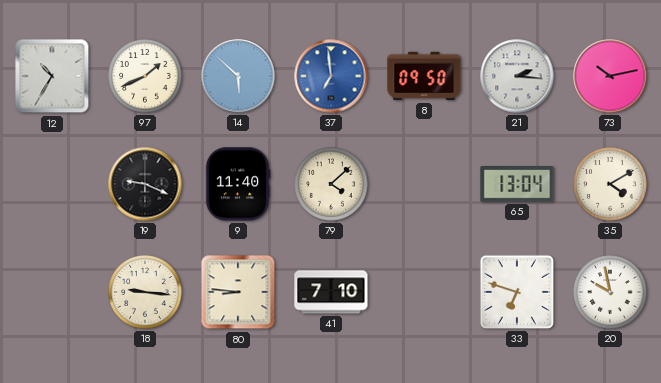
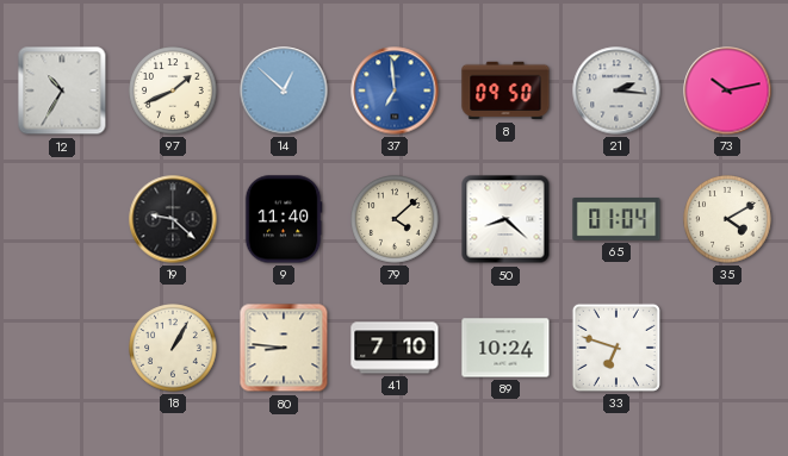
14: 5:52 -> 12:52 (284, 90)
19: 9:19 -> 9:22 (173, 219)
50: none -> 8:22 (505, 219)
65: 13:04 -> 01:04 (616, 219)
18: 9:16 -> 1:05 (173, 348)
89: none -> 10:24 (505, 348)
20: 9:58 -> none (610, 292)
